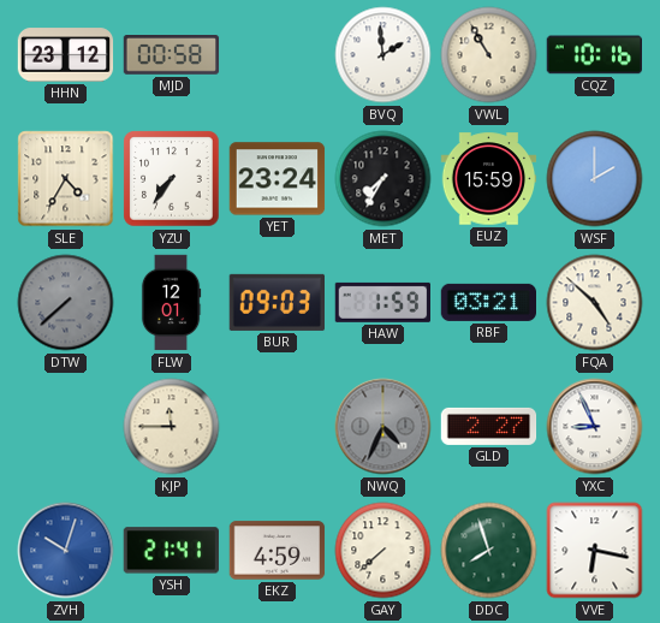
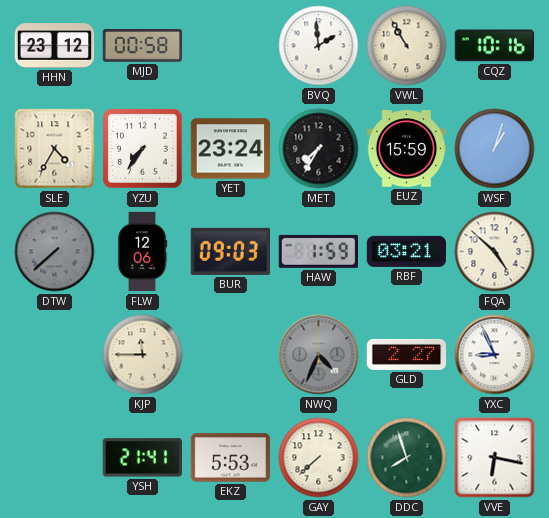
WSF: 2:00 -> 1:03 (495, 149)
FLW: 12:01 -> 12:06 (142, 252)
ZVH: 10:03 -> none (66, 551)
EKZ: 4:59 -> 5:53 (231, 458)
